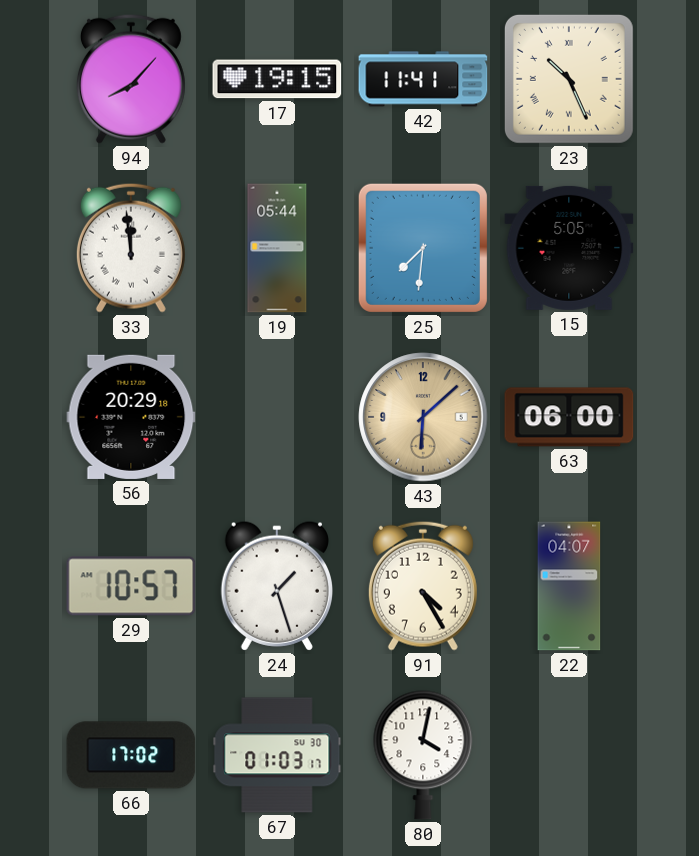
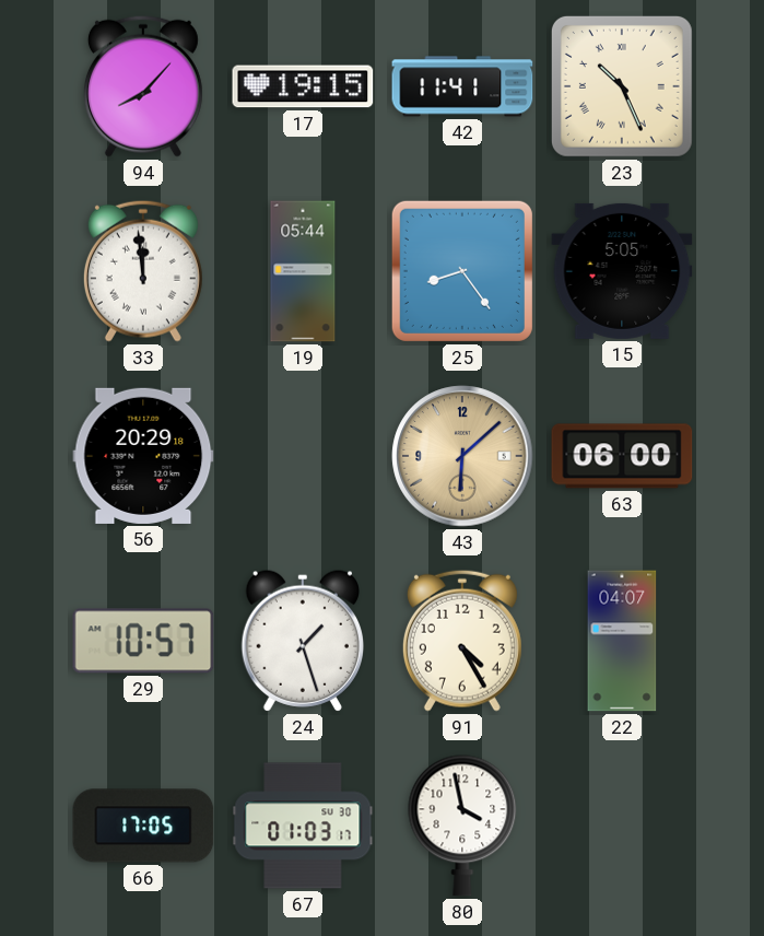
25: 7:31 -> 8:24 (462, 271)
66: 17:02 -> 17:05 (143, 826)
80: 4:02 -> 3:58 (462, 826)
